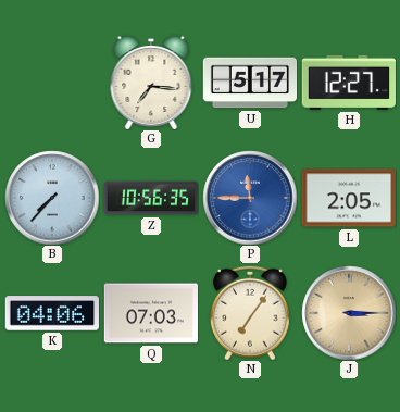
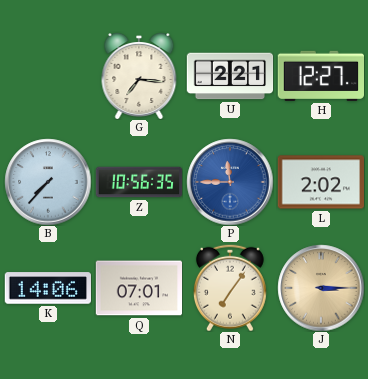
U: 5:17 -> 2:21 (230, 76)
L: 2:05 -> 2:02 (320, 182)
K: 04:06 -> 14:06 (47, 288)
Q: 07:03 -> 07:01 (139, 288)
